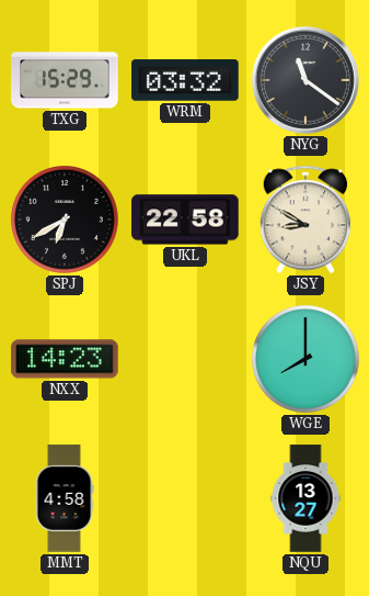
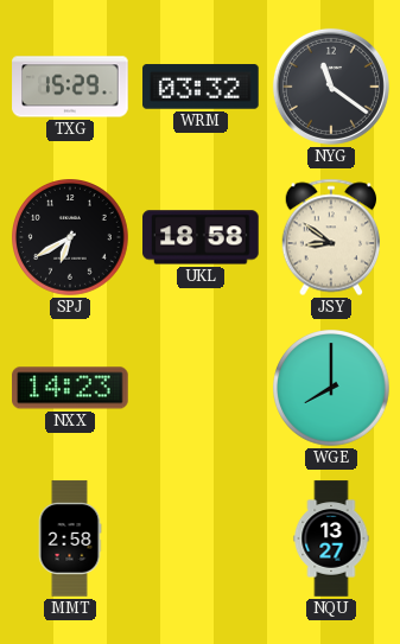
UKL: 22:58 -> 18:58 (201, 237)
JSY: 8:50 -> 8:51 (331, 237)
MMT: 4:58 -> 2:58 (70, 538)
